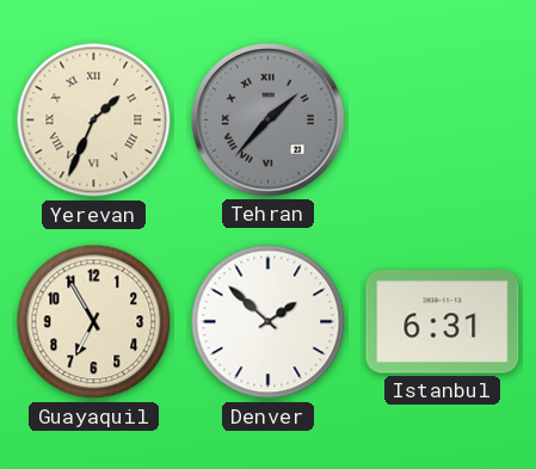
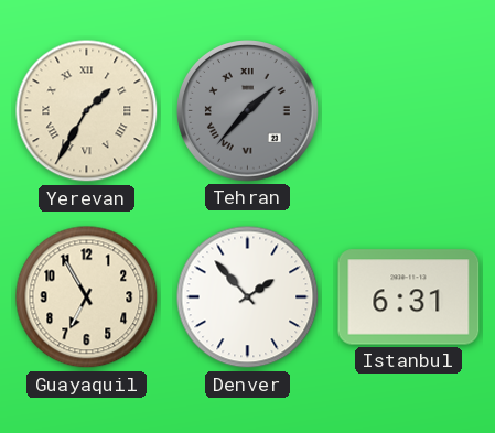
Yerevan: 1:34 -> 1:35 (87, 111)
Denver: 1:52 -> 1:53 (248, 297)
